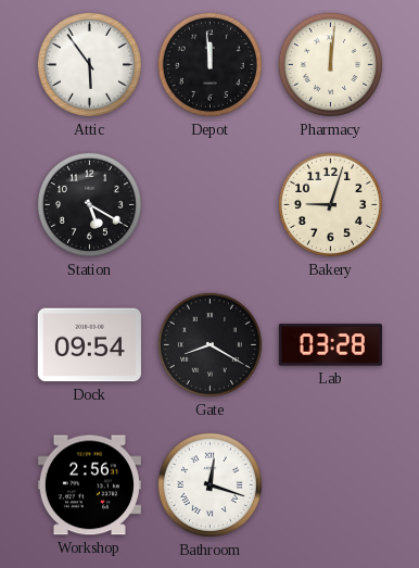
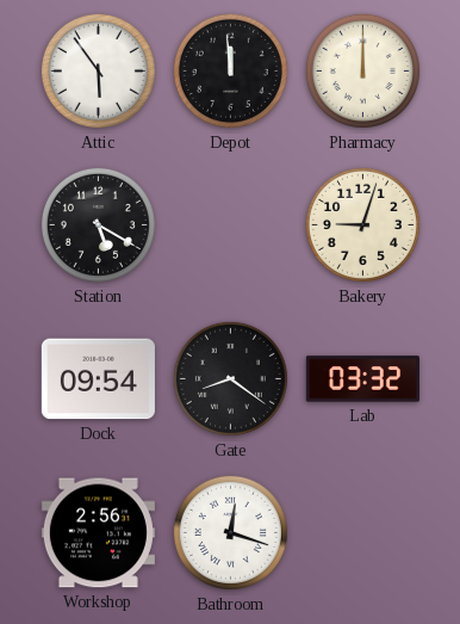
Pharmacy: 12:01 -> 12:00 (362, 70)
Gate: 8:20 -> 8:21 (230, 378)
Lab: 03:28 -> 03:32 (362, 379)
